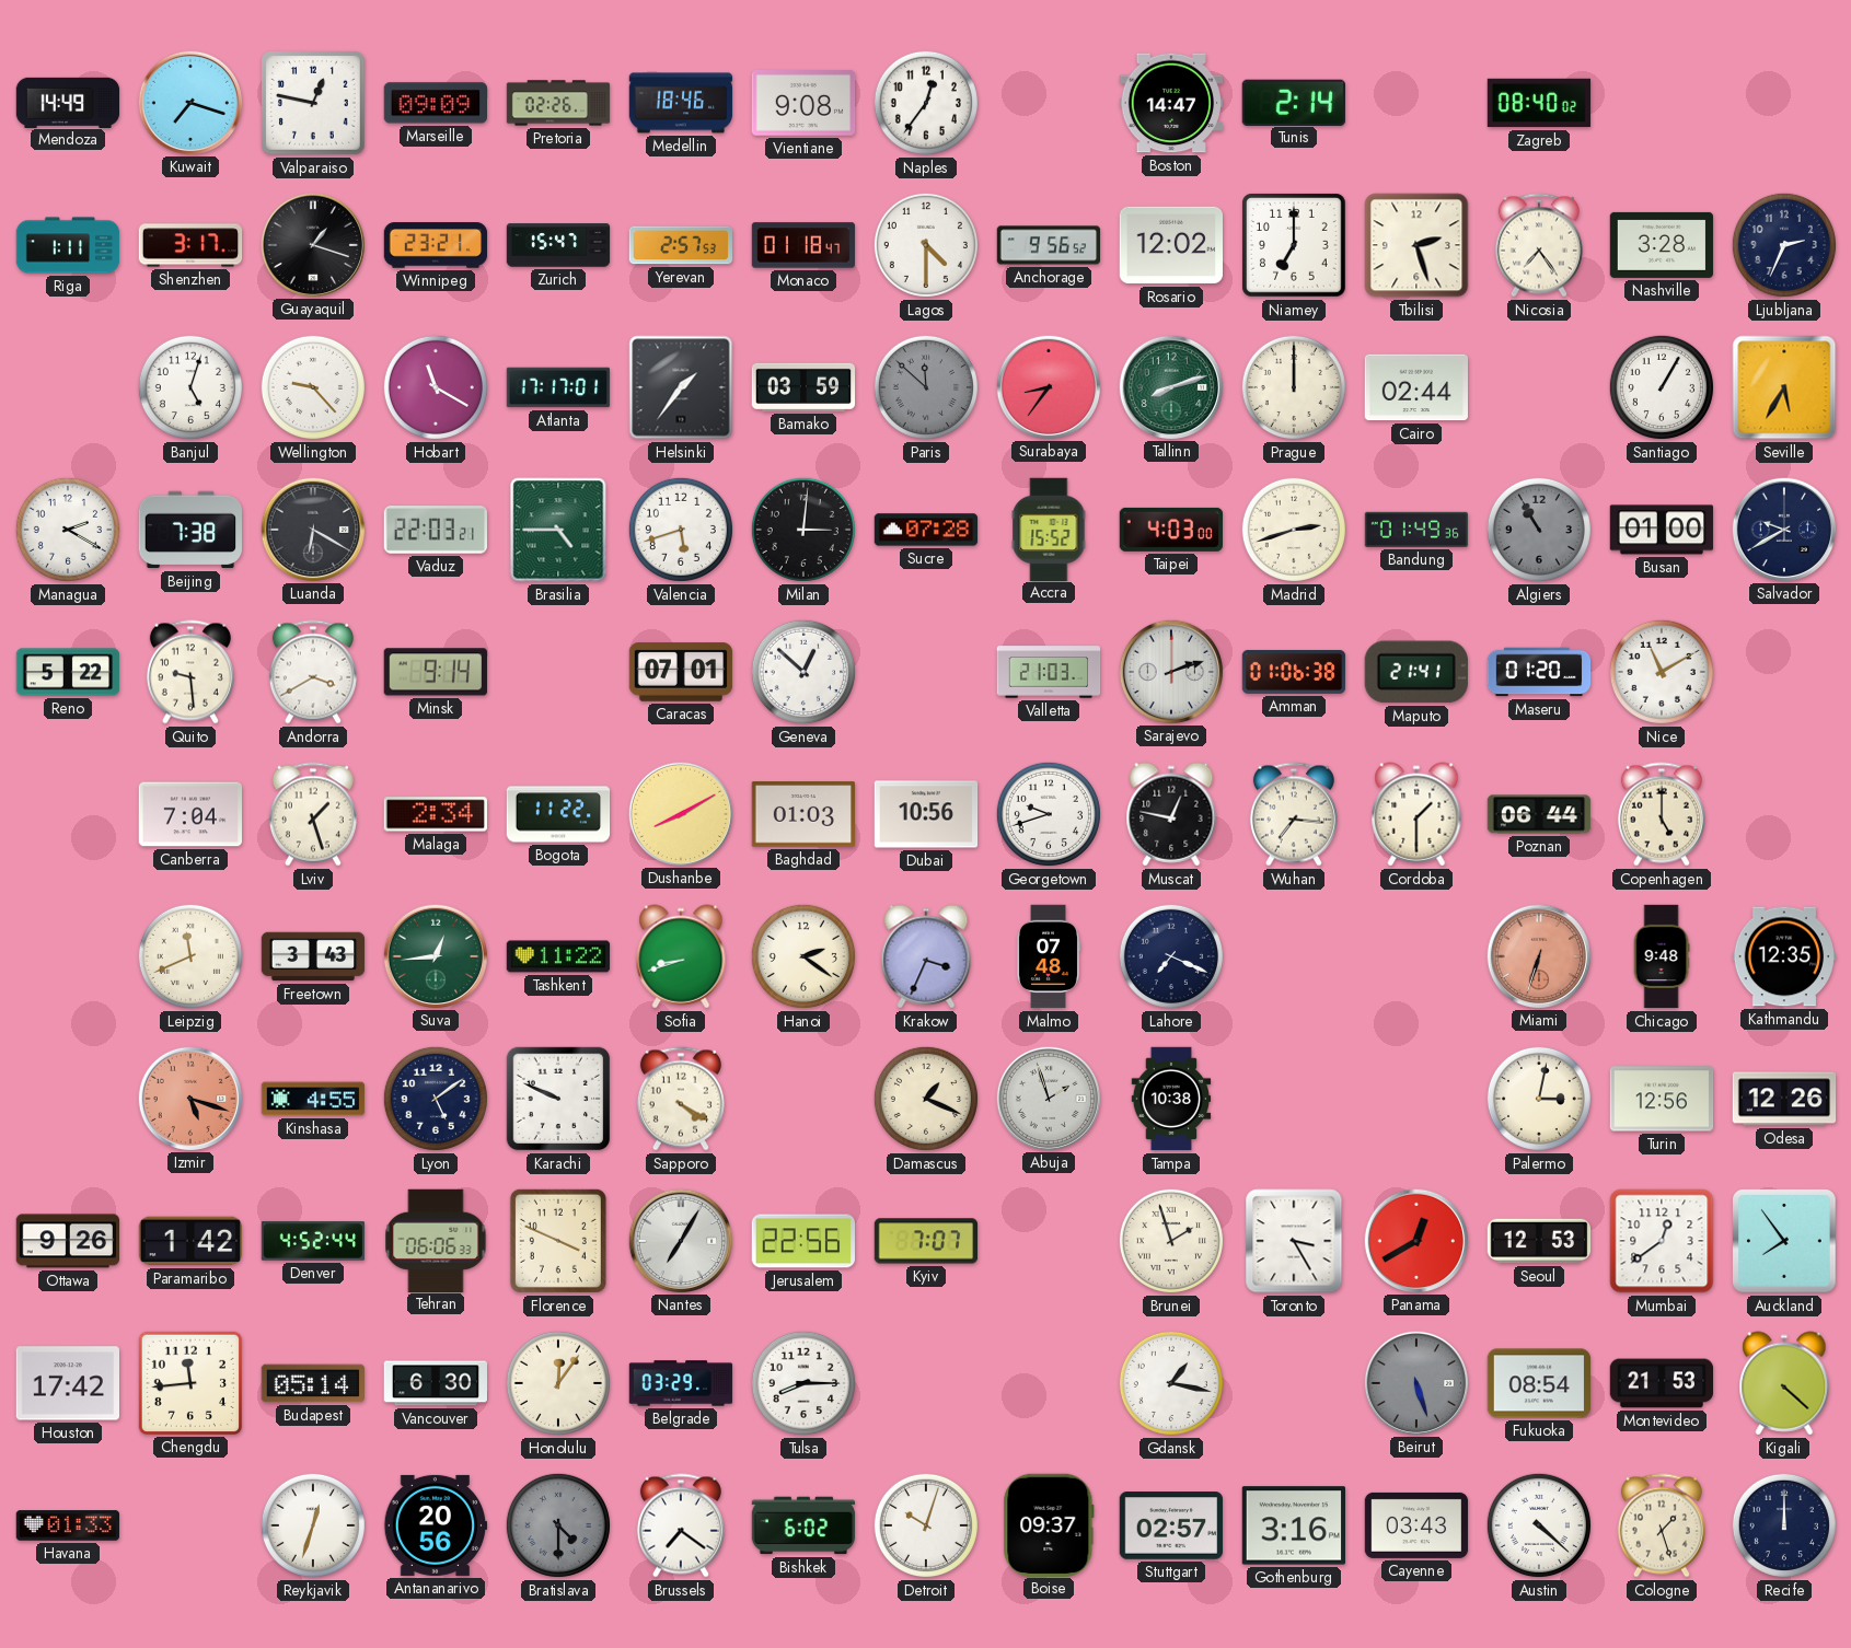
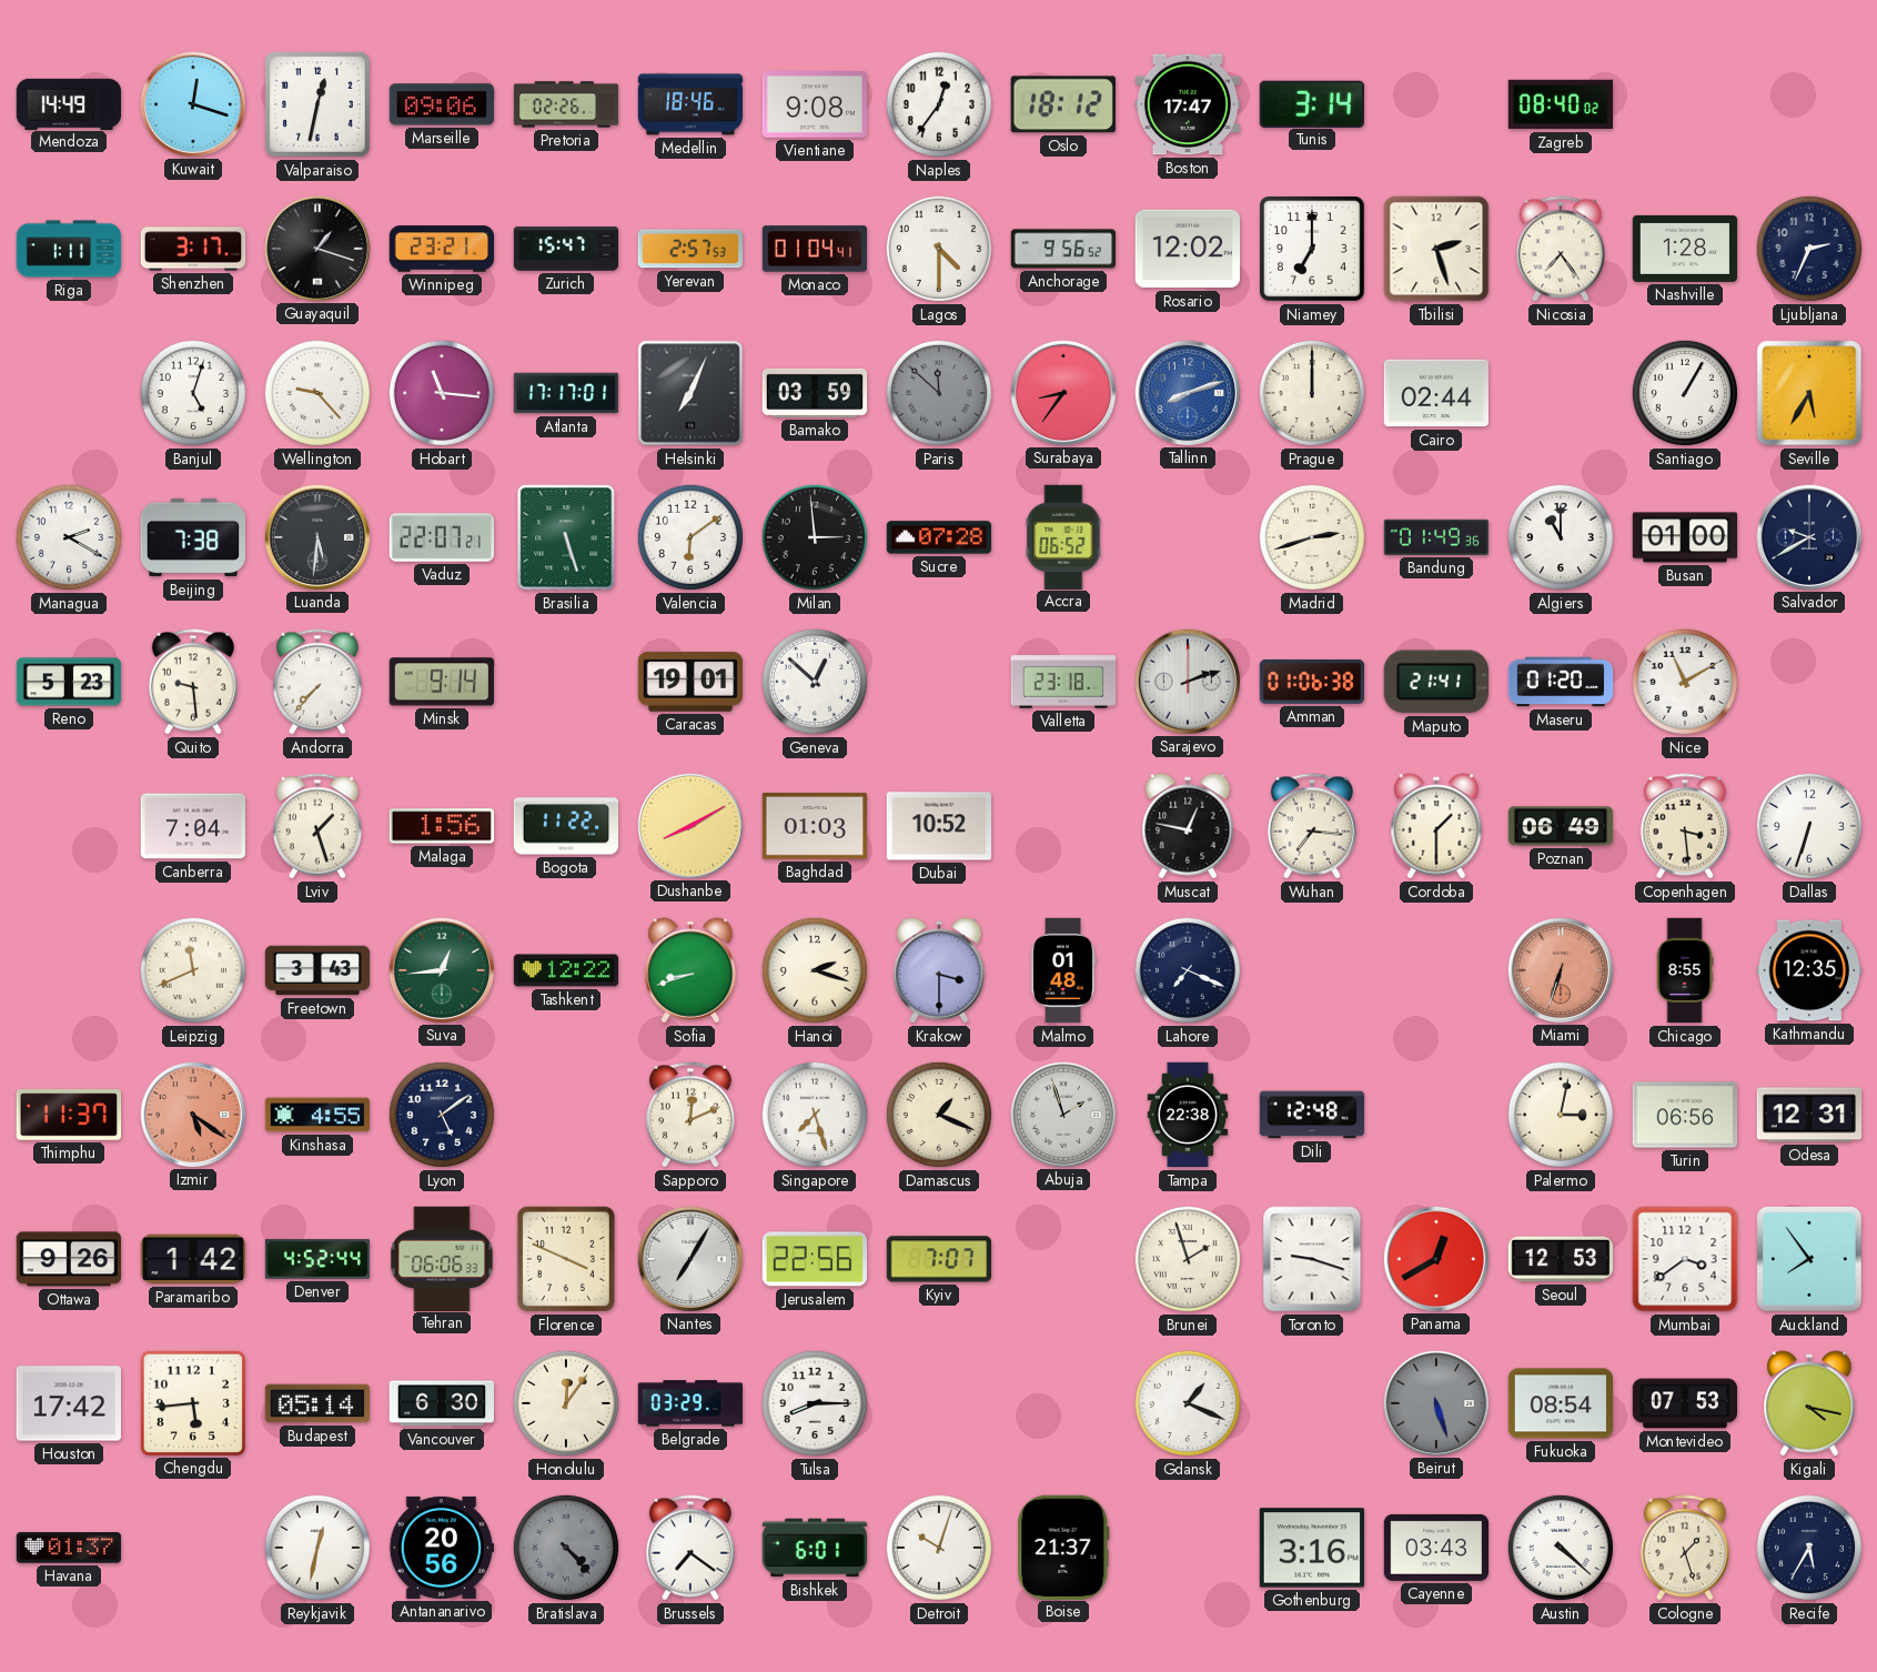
Kuwait: 7:18 -> 12:18 (192, 103)
Valparaiso: 12:47 -> 12:32 (319, 105)
Marseille: 09:09 -> 09:06 (441, 104)
Oslo: none -> 18:12 (1063, 104)
Boston: 14:47 -> 17:47 (1187, 104)
Tunis: 2:14 -> 3:14 (1312, 103)
Monaco: 01:18 -> 01:04 (815, 249)
Nashville: 3:28 -> 1:28 (1685, 249)
Hobart: 11:20 -> 11:16 (442, 393)
Helsinki: 1:36 -> 7:04 (690, 393)
Tallinn dial: green -> blue (1187, 392)
Luanda: 6:20 -> 5:31 (316, 536)
Vaduz: 22:03 -> 22:07 (441, 537)
Brasilia: 4:45 -> 5:27 (566, 537)
Valencia: 5:42 -> 6:09 (690, 537)
Milan: 3:01 -> 2:59 (815, 537)
Accra: 15:52 -> 06:52 (1063, 536)
Taipei: 4:03 -> none (1170, 530)
Algiers: 10:55 -> 11:00 (1561, 537)
Algiers dial: grey -> white (1561, 537)
Reno: 5:22 -> 5:23 (69, 682)
Andorra: 3:40 -> 7:37 (317, 682)
Caracas: 07:01 -> 19:01 (690, 682)
Valletta: 21:03 -> 23:18 (1063, 682)
Malaga: 2:34 -> 1:56 (441, 826)
Dubai: 10:56 -> 10:52 (939, 826)
Georgetown: 9:42 -> none (1049, 814)
Poznan: 06:44 -> 06:49 (1561, 826)
Copenhagen: 5:00 -> 3:29 (1685, 826)
Dallas: none -> 6:33 (1809, 826)
Tashkent: 11:22 -> 12:22 (566, 970)
Hanoi: 2:21 -> 2:18 (815, 970)
Krakow: 3:34 -> 3:30 (939, 970)
Malmo: 07:48 -> 01:48 (1063, 970)
Chicago: 9:48 -> 8:55 (1685, 970)
Thimphu: none -> 11:37 (69, 1115)
Izmir: 5:18 -> 5:21 (192, 1114)
Karachi: 9:49 -> none (558, 1099)
Sapporo: 4:20 -> 12:11 (690, 1115)
Singapore: none -> 7:27 (815, 1115)
Tampa: 10:38 -> 22:38 (1188, 1115)
Dili: none -> 12:48 (1312, 1115)
Turin: 12:56 -> 06:56 (1685, 1115)
Odesa: 12:26 -> 12:31 (1809, 1115)
Toronto: 3:25 -> 9:18 (1312, 1259)
Mumbai: 12:39 -> 3:39 (1685, 1259)
Chengdu: 11:44 -> 5:44 (192, 1402)
Gdansk: 1:17 -> 1:19 (1188, 1403)
Montevideo: 21:53 -> 07:53 (1685, 1403)
Kigali: 4:22 -> 4:17 (1809, 1403)
Havana: 01:33 -> 01:37 (69, 1548)
Reykjavik: 12:33 -> 12:32 (317, 1548)
Bratislava: 4:30 -> 4:23 (566, 1548)
Bishkek: 6:02 -> 6:01 (815, 1548)
Boise: 09:37 -> 21:37 (1063, 1547)
Stuttgart: 02:57 -> none (1171, 1525)
Recife: 12:00 -> 5:35 (1809, 1548)
